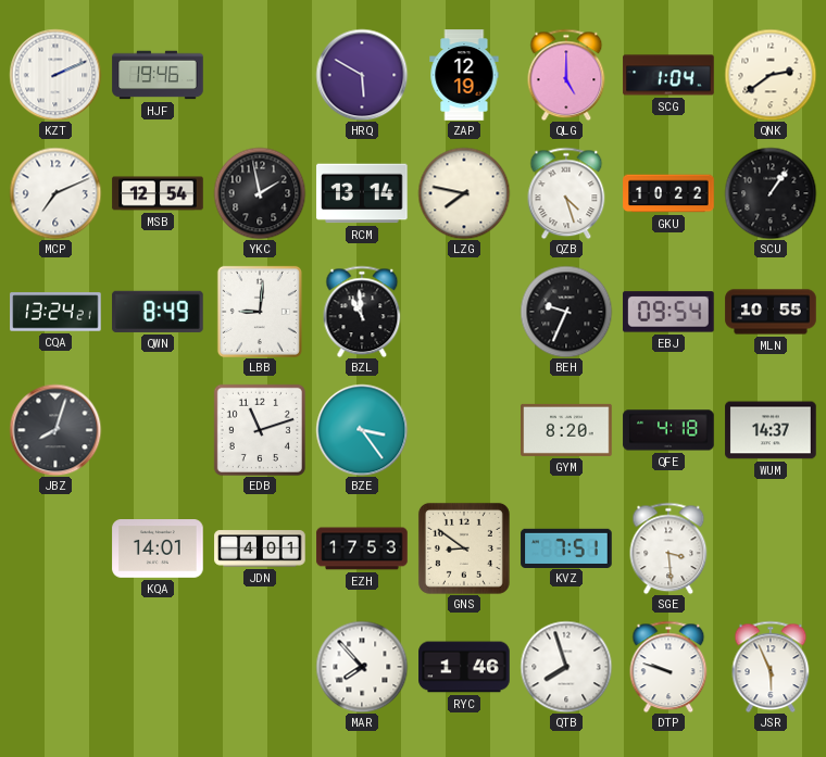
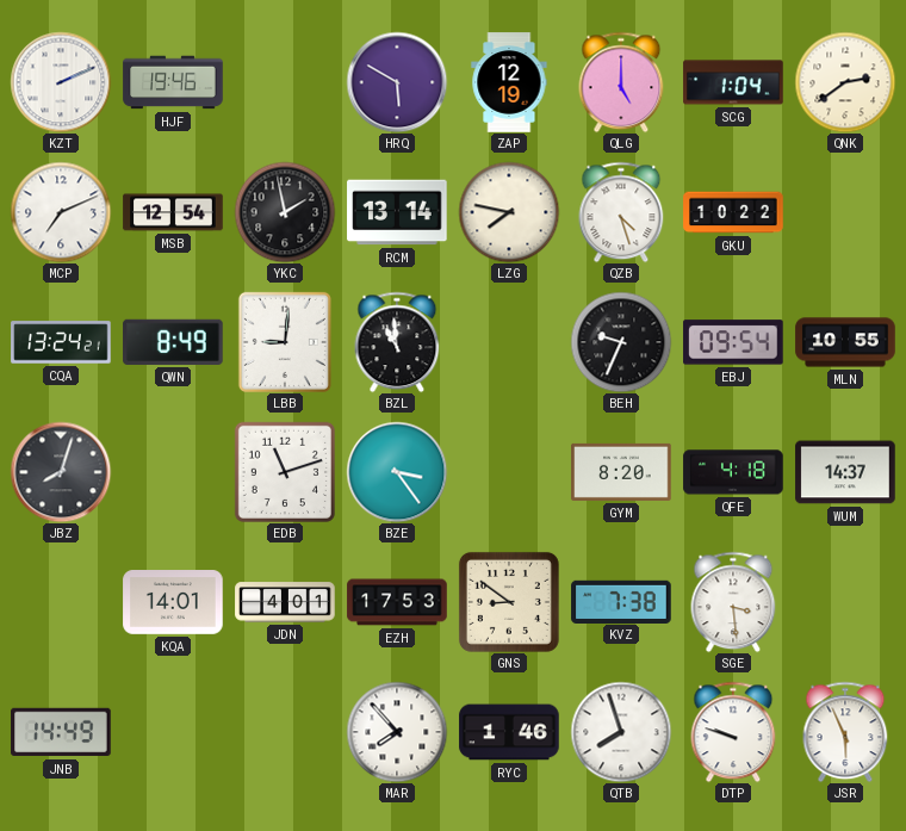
SCU: 1:06 -> none (771, 193)
KVZ: 7:51 -> 7:38 (621, 601)
JNB: none -> 14:49 (61, 732)
